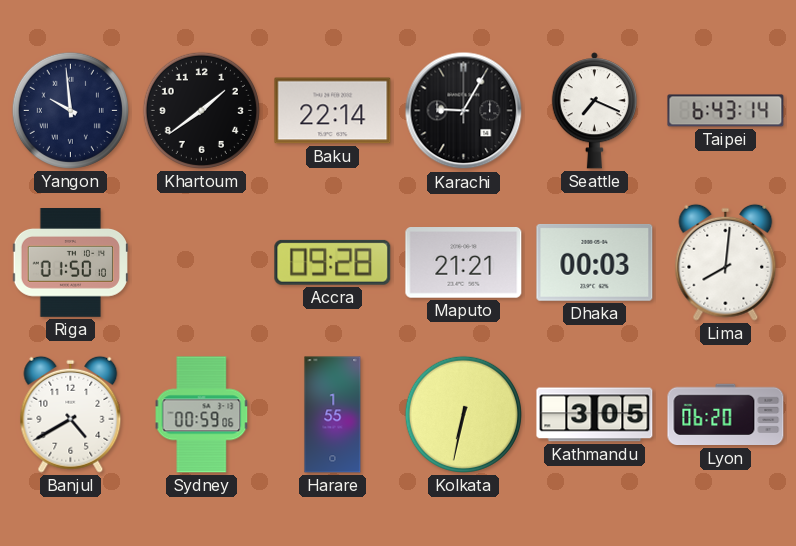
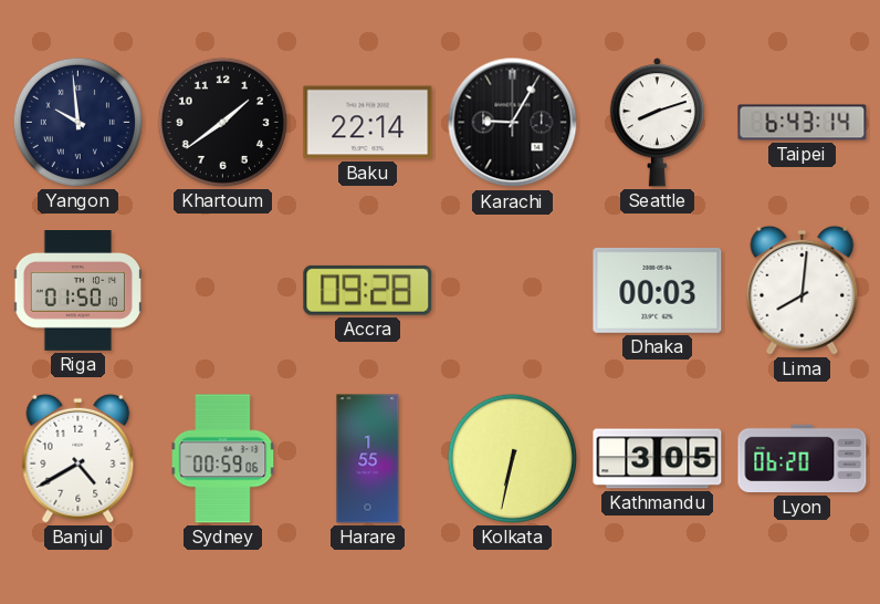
Seattle: 7:19 -> 8:12 (657, 123)
Maputo: 21:21 -> none (464, 263)
